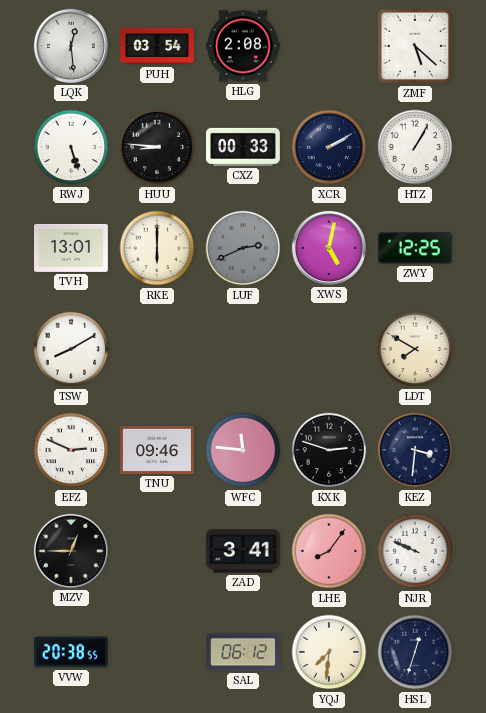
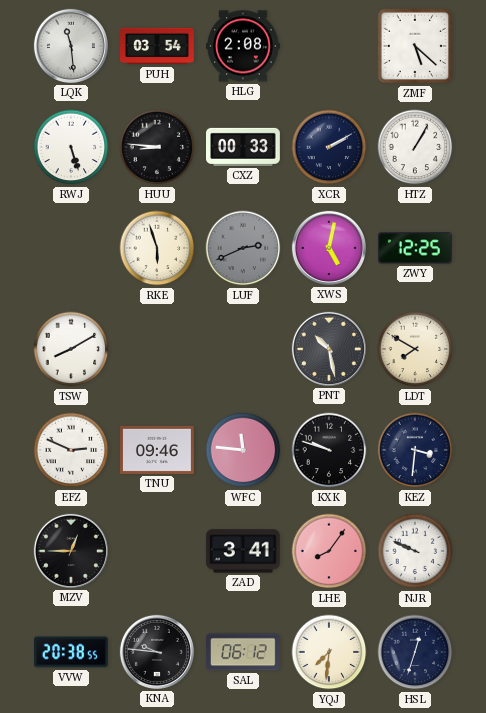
LQK: 12:29 -> 11:29 (71, 46)
TVH: 13:01 -> none (72, 248)
RKE: 6:00 -> 5:57 (157, 248)
PNT: none -> 10:28 (329, 349)
KXK: 2:48 -> 9:48 (329, 450)
KNA: none -> 9:46 (157, 652)
